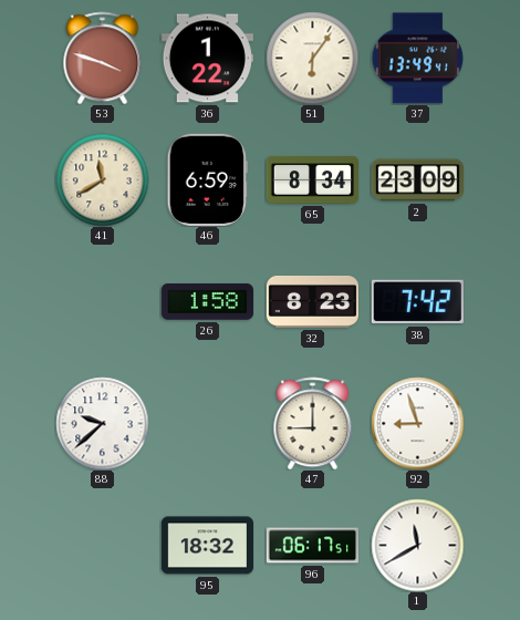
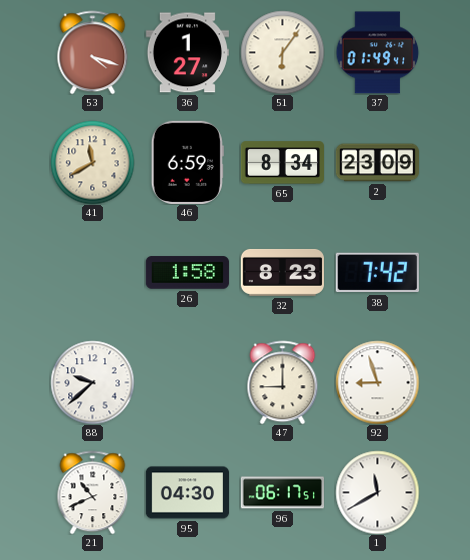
53: 3:48 -> 4:18 (93, 52)
36: 1:22 -> 1:27 (187, 53)
37: 13:49 -> 01:49 (377, 53)
21: none -> 10:41 (93, 492)
95: 18:32 -> 04:30 (187, 493)
